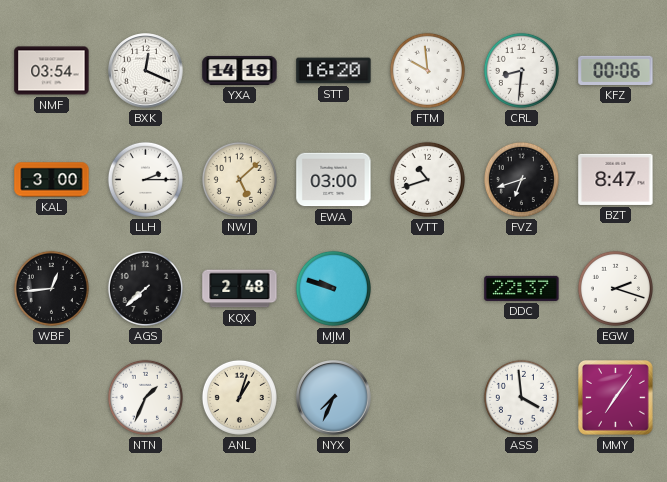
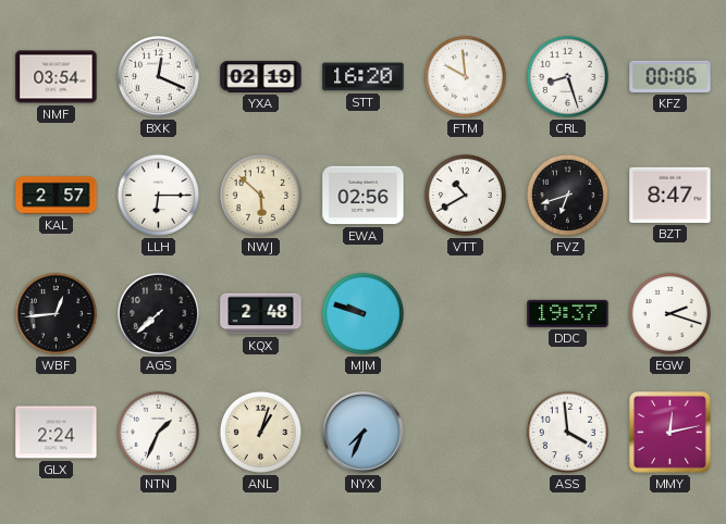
YXA: 14:19 -> 02:19 (261, 76)
CRL: 8:31 -> 8:27 (567, 76)
KAL: 3:00 -> 2:57 (57, 196)
LLH: 2:15 -> 6:15 (158, 195)
NWJ: 5:08 -> 5:52 (260, 195)
EWA: 03:00 -> 02:56 (364, 196)
VTT: 10:42 -> 10:40 (465, 195)
DDC: 22:37 -> 19:37 (568, 313)
GLX: none -> 2:24 (57, 433)
MMY: 7:06 -> 12:13 (669, 432)
